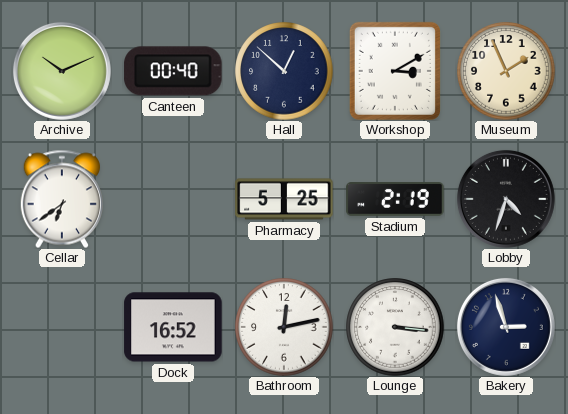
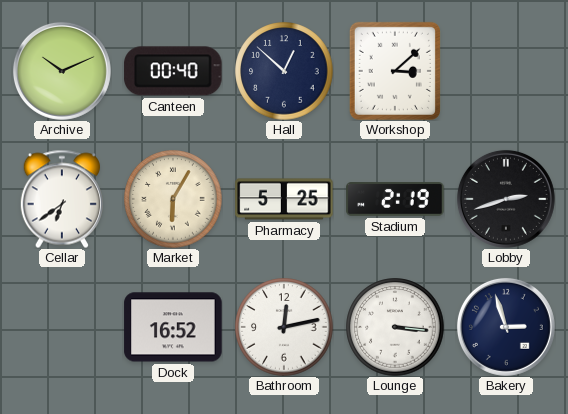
Workshop: 3:10 -> 3:08 (395, 71)
Museum: 1:56 -> none (506, 71)
Market: none -> 6:05 (173, 199)
Lobby: 4:33 -> 2:42 (506, 199)
